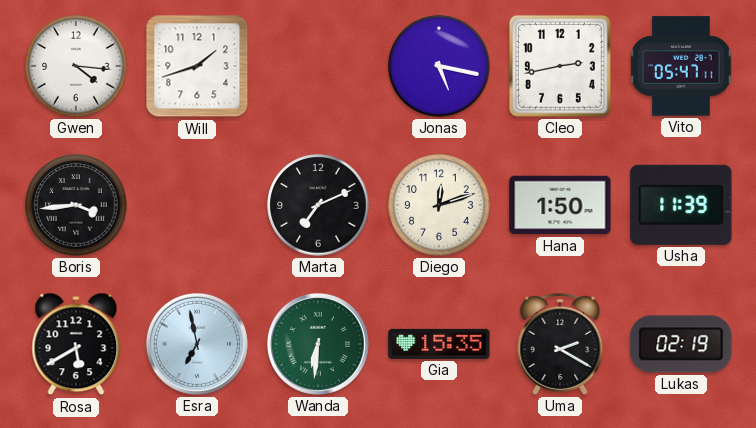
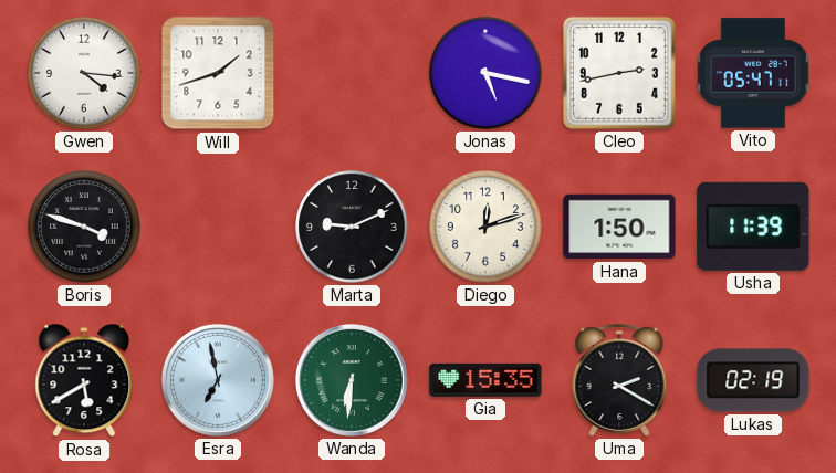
Boris: 3:44 -> 3:48 (84, 227)
Marta: 7:11 -> 9:11 (352, 227)
